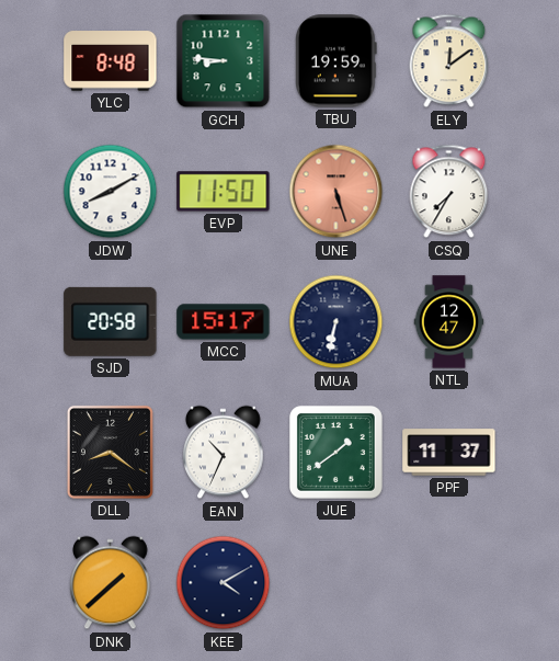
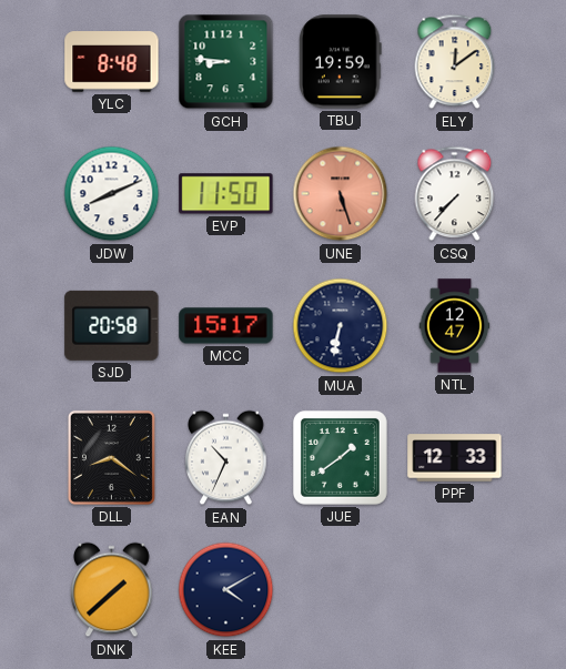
JDW: 8:10 -> 8:11 (112, 194)
CSQ: 7:35 -> 7:37 (455, 194)
PPF: 11:37 -> 12:33 (455, 458)
